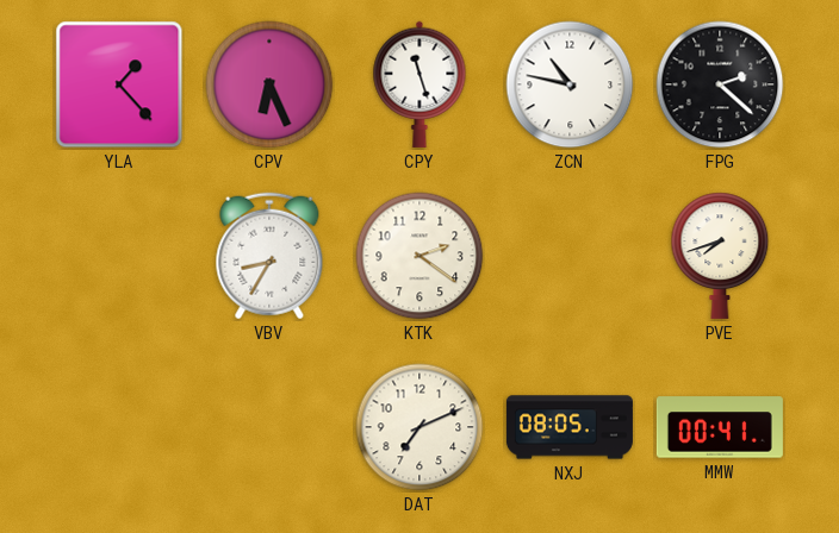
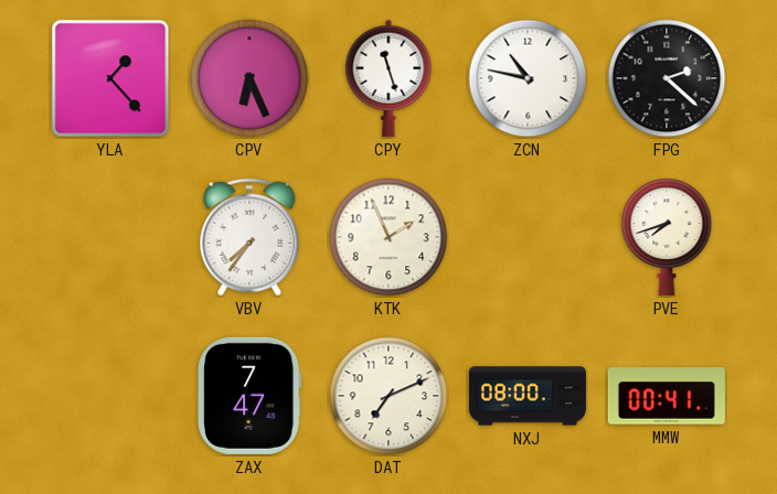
VBV: 8:35 -> 7:36 (249, 237)
KTK: 2:21 -> 1:56 (388, 237)
ZAX: none -> 7:47 (249, 396)
NXJ: 08:05 -> 08:00 (528, 396)
